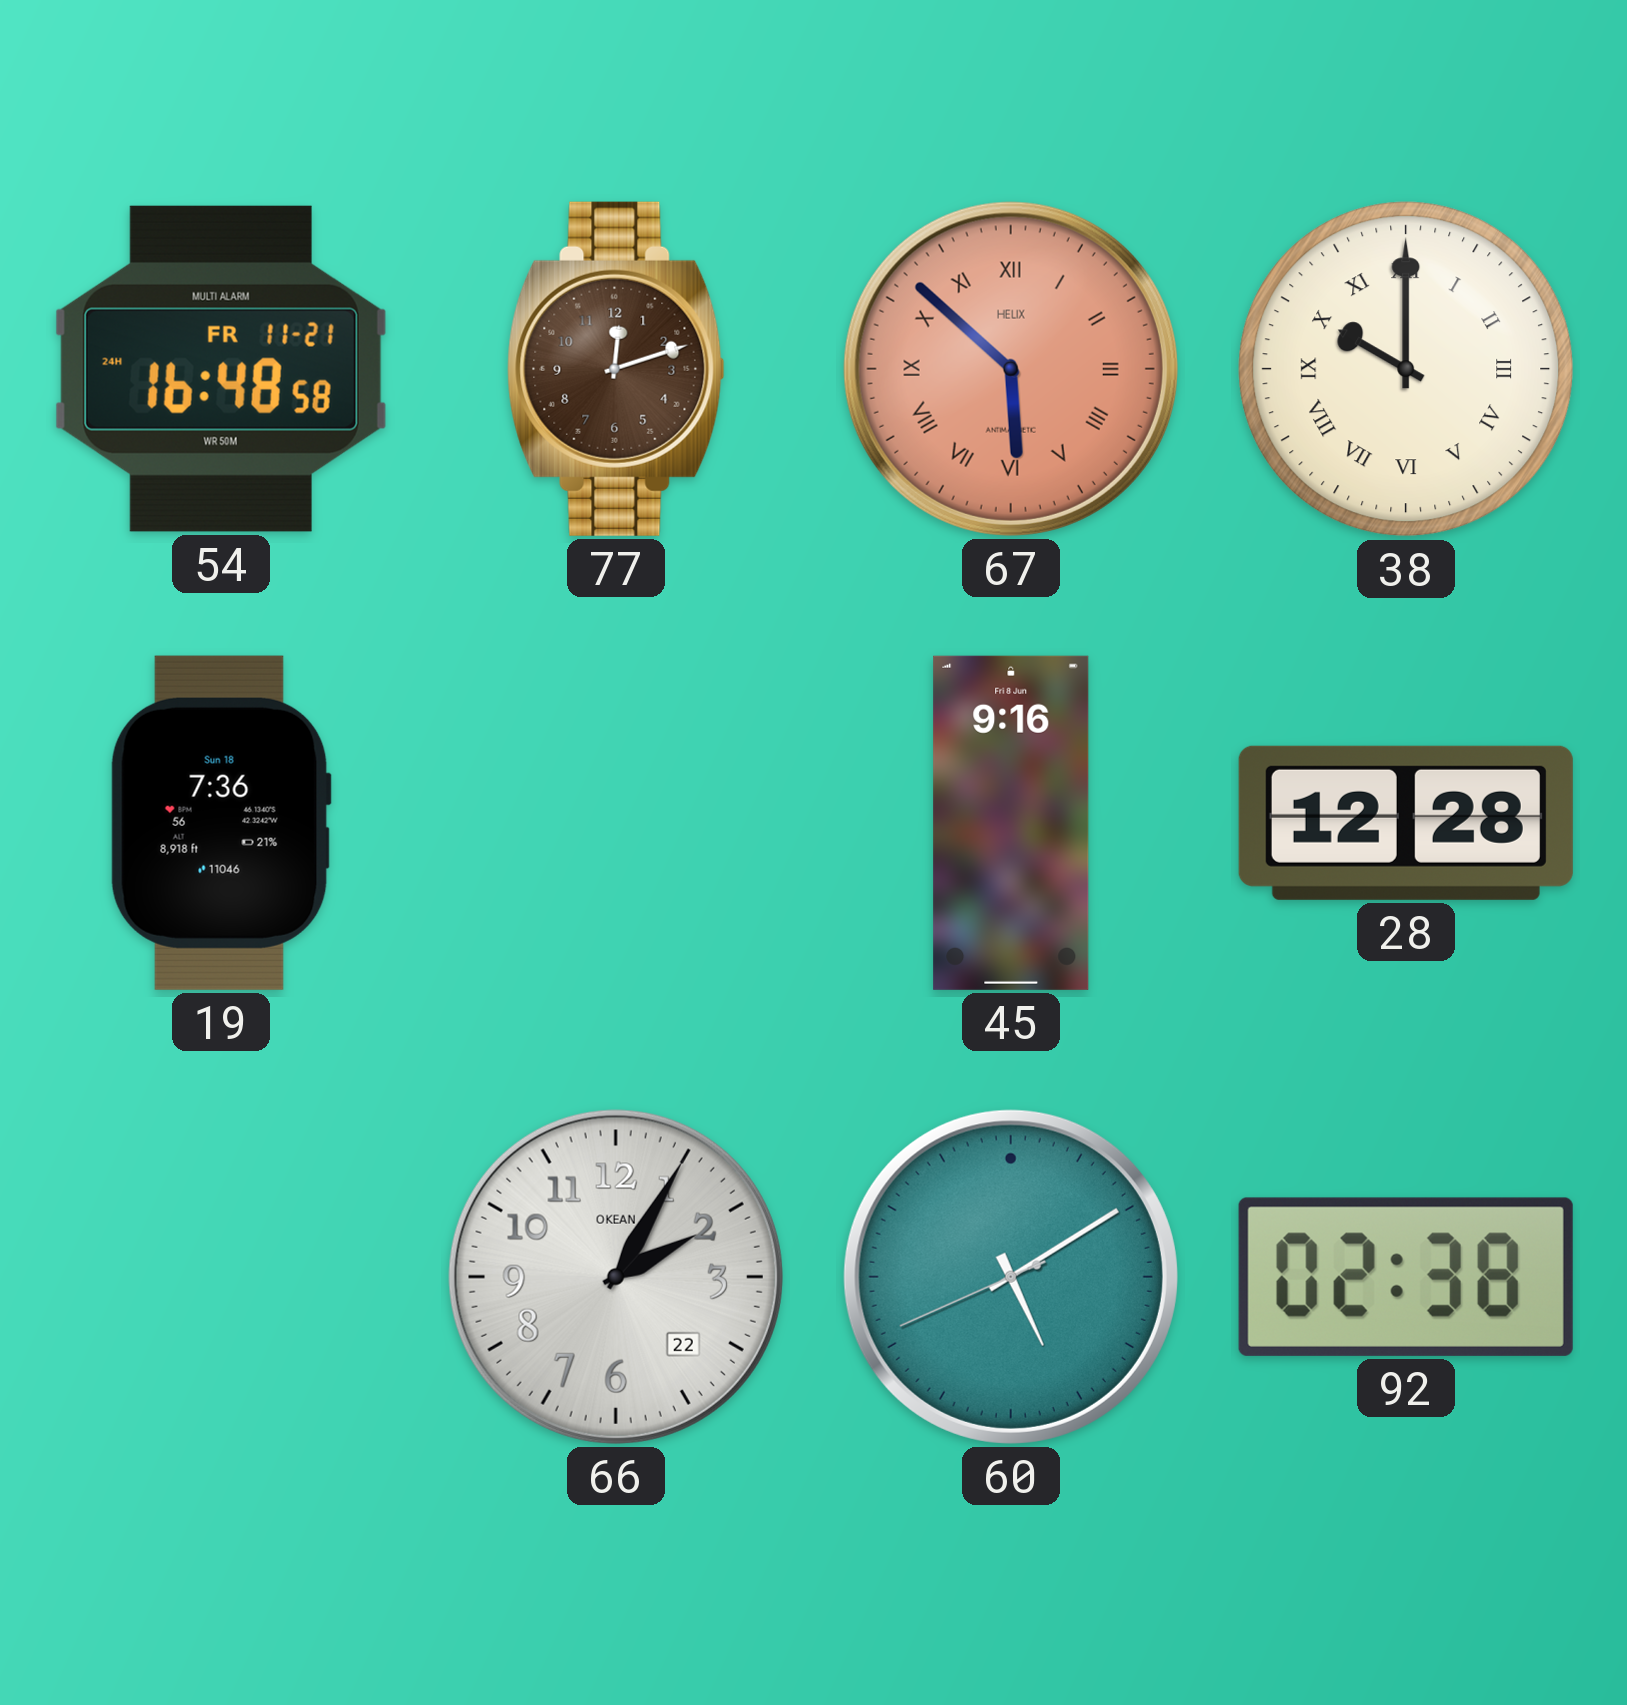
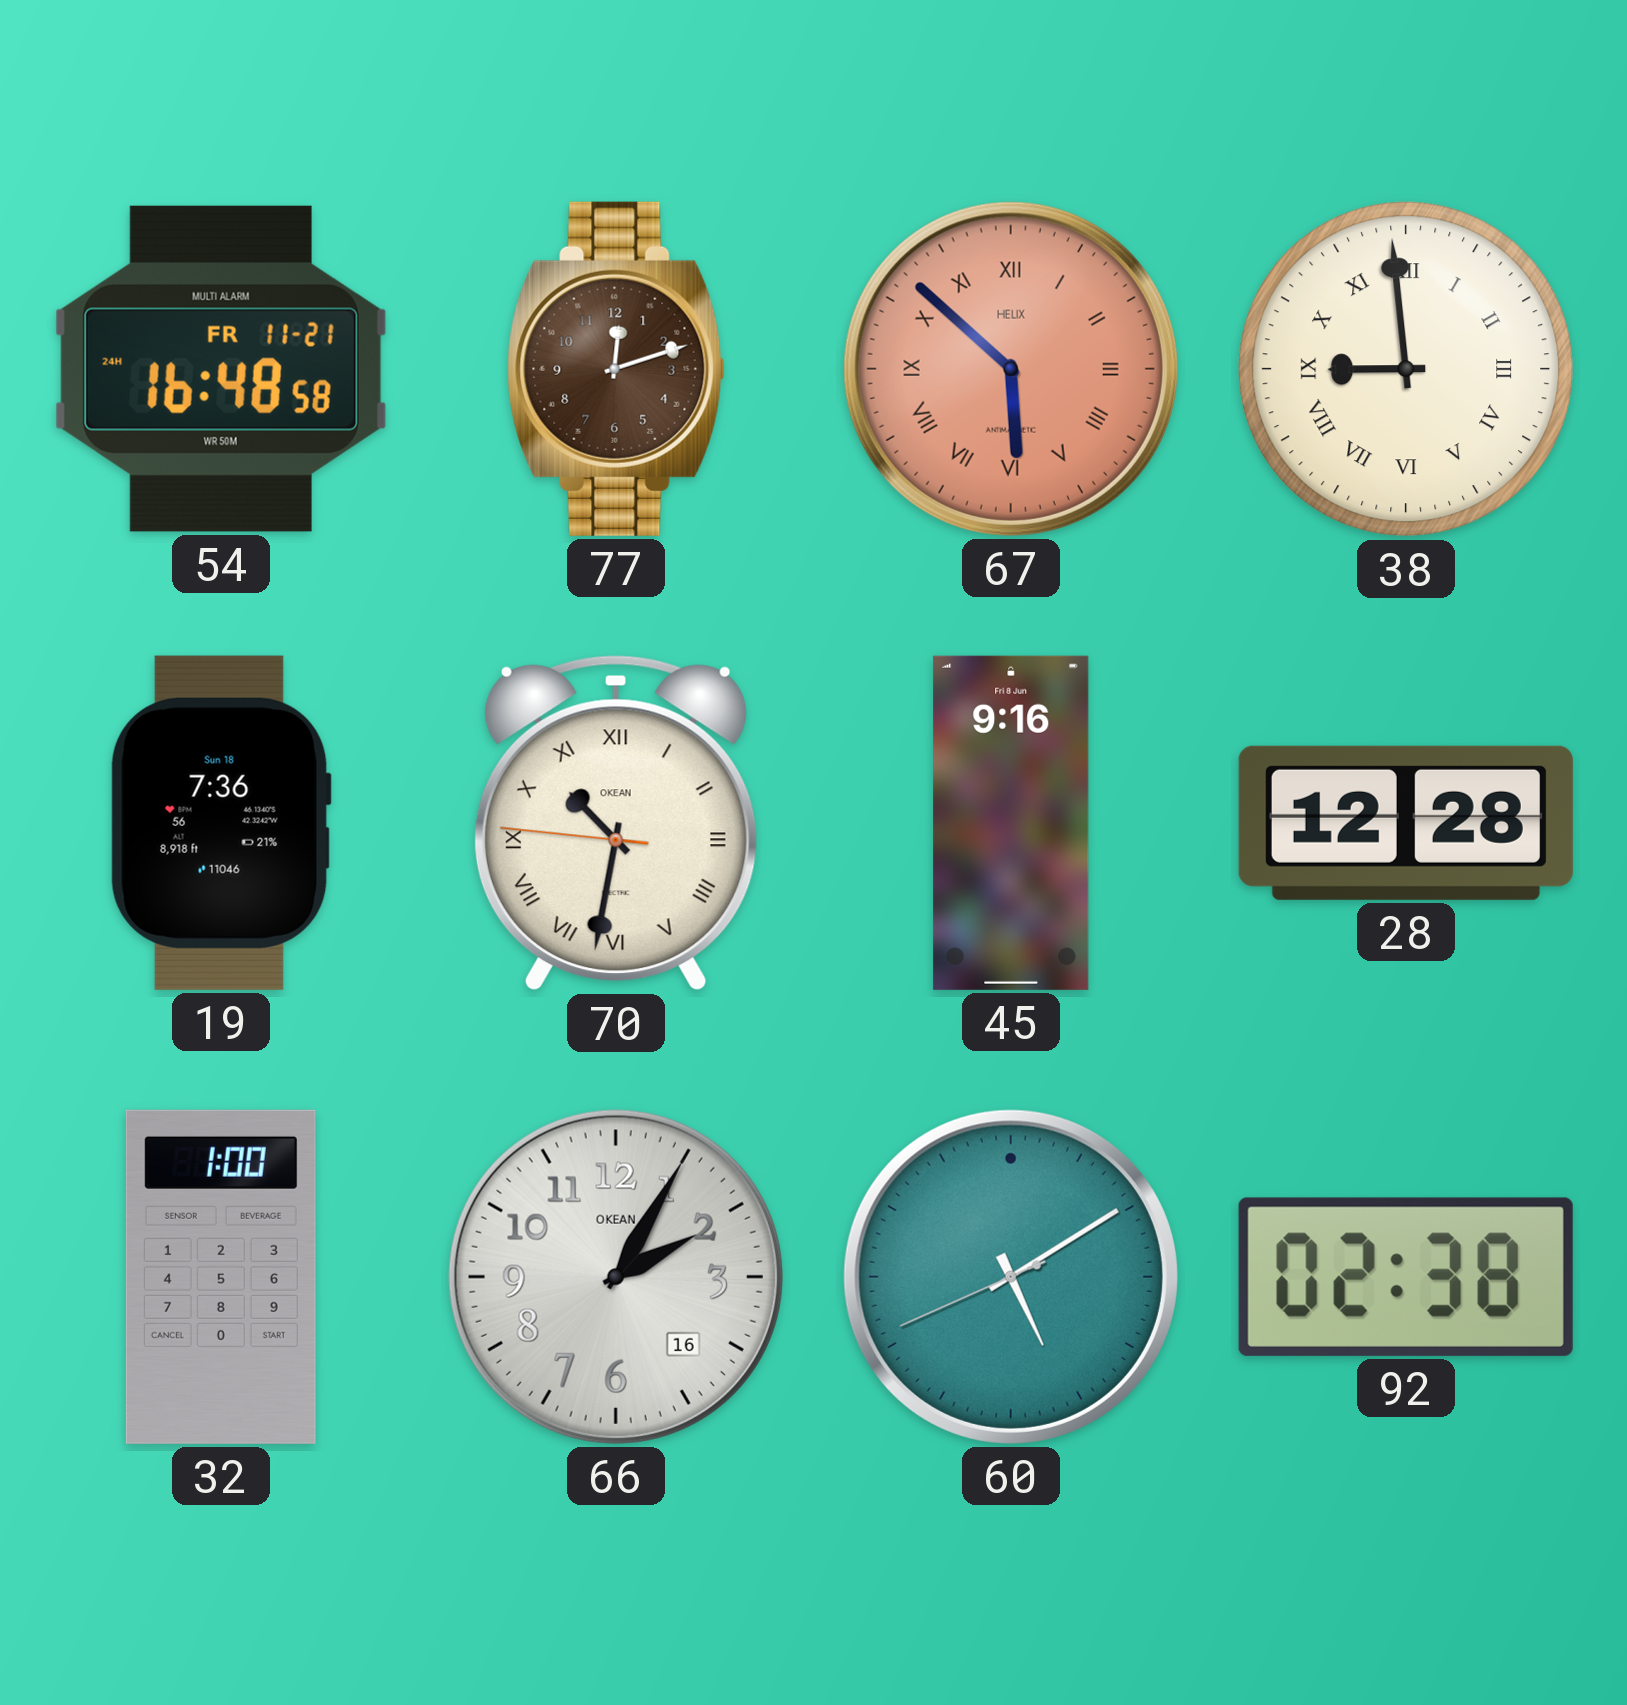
38: 10:00 -> 8:59 (1406, 369)
70: none -> 10:31 (616, 823)
32: none -> 1:00 (221, 1277)
66 date: 22 -> 16 (616, 1277)
